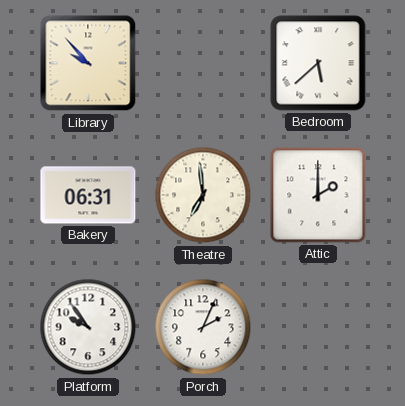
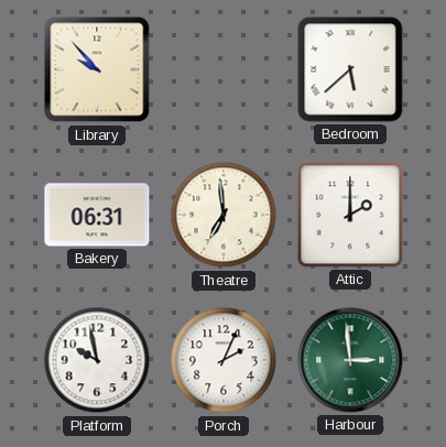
Platform: 9:54 -> 9:58 (97, 360)
Harbour: none -> 2:59 (350, 360)
